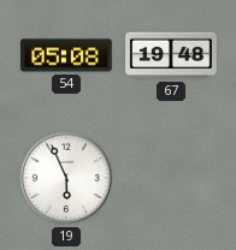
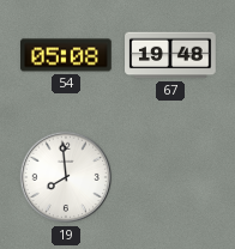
19: 5:56 -> 7:59 (66, 177)
